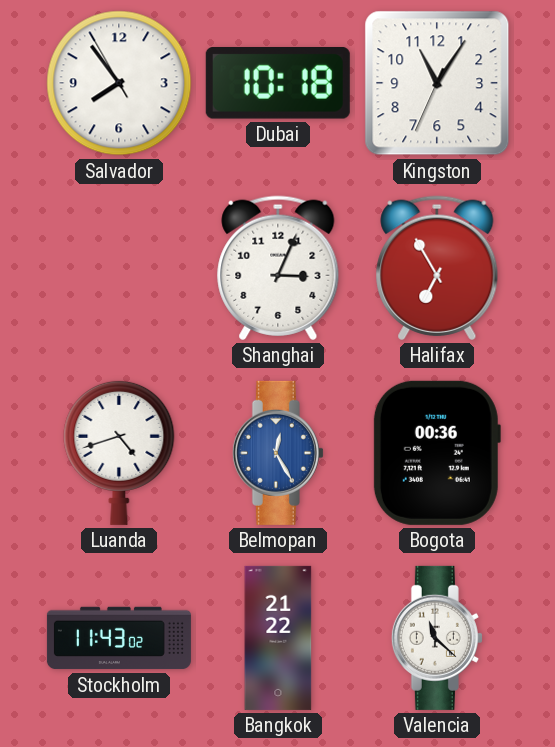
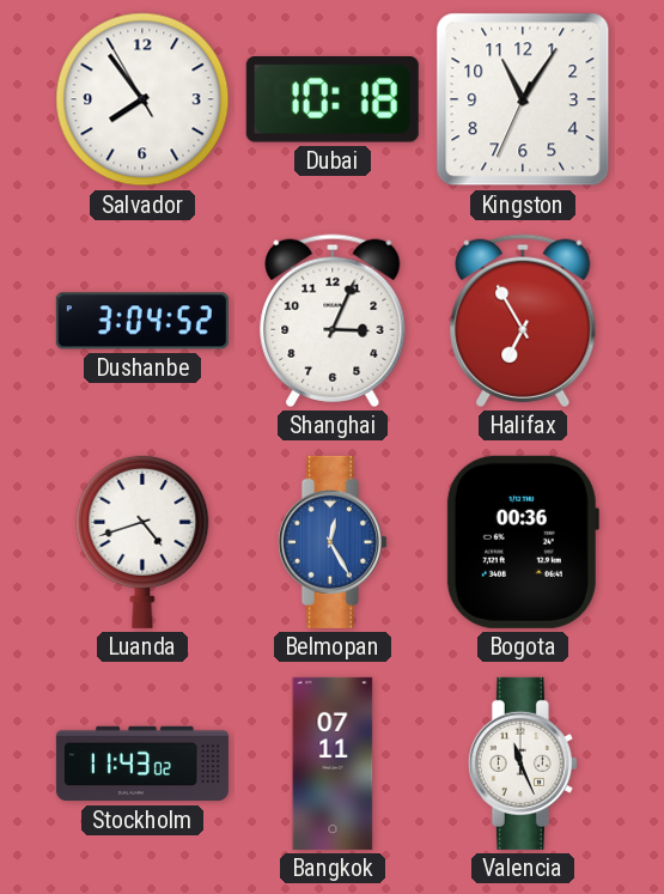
Dushanbe: none -> 3:04 (142, 321)
Bangkok: 21:22 -> 07:11 (333, 764)
Valencia: 11:22 -> 11:26 (523, 764)
